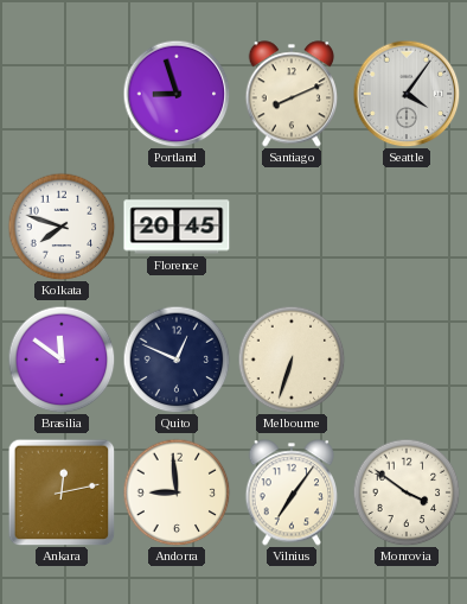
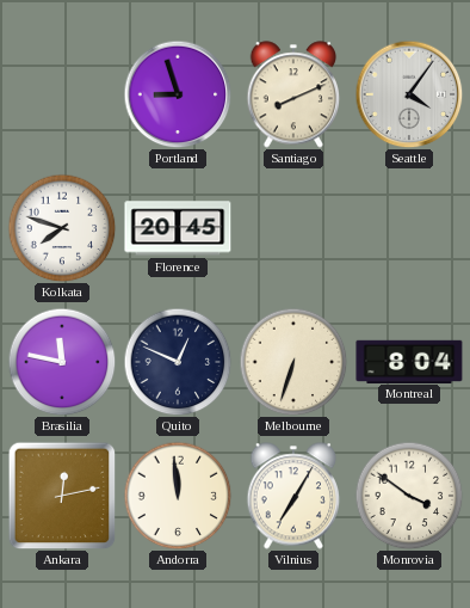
Brasilia: 11:51 -> 11:47 (62, 362)
Montreal: none -> 8:04 (409, 361)
Andorra: 8:59 -> 11:59 (178, 496)
Vilnius: 7:06 -> 7:05 (293, 496)
